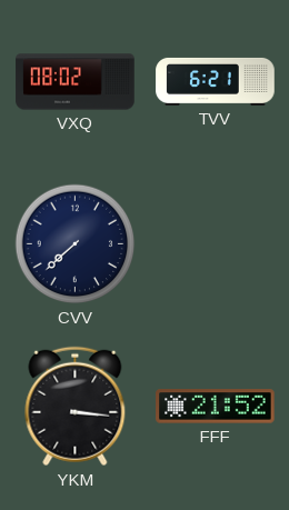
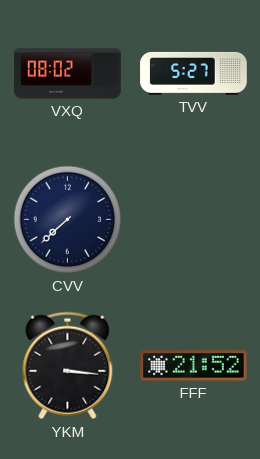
TVV: 6:21 -> 5:27 (194, 73)
